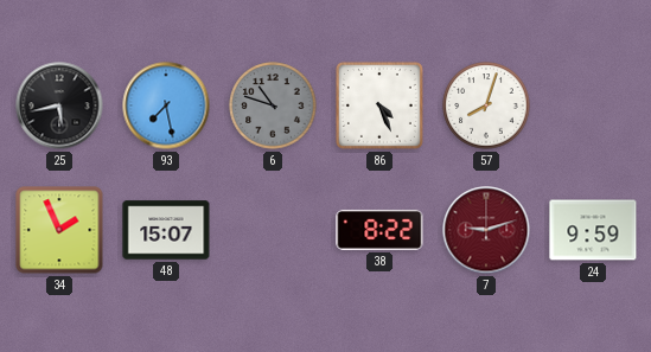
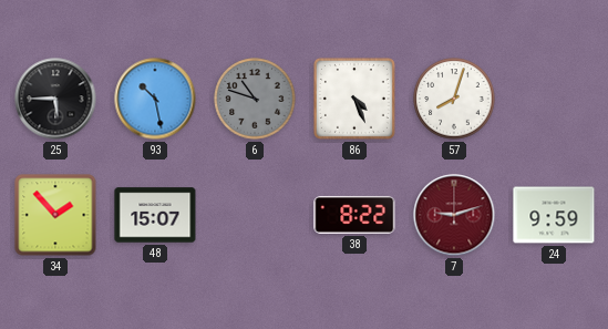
25: 5:43 -> 5:45 (55, 99)
93: 7:28 -> 10:28 (155, 99)
34: 1:56 -> 1:53 (55, 215)
